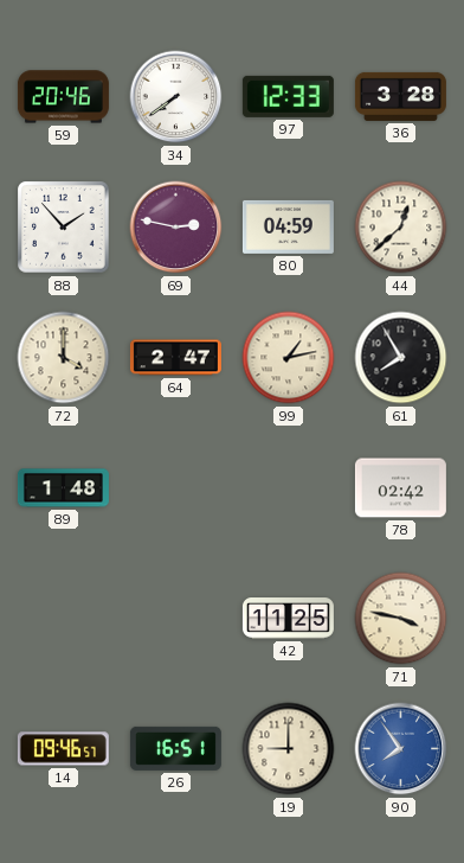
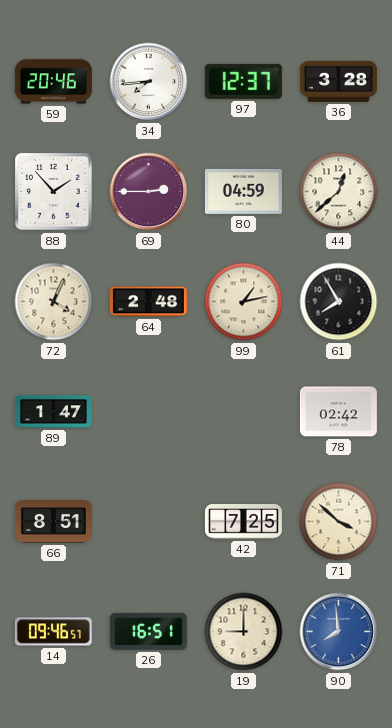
34: 7:39 -> 7:44 (149, 82)
97: 12:33 -> 12:37 (243, 81)
69: 2:47 -> 2:45 (149, 192)
72: 4:00 -> 4:04 (54, 302)
64: 2:47 -> 2:48 (148, 302)
89: 1:48 -> 1:47 (53, 412)
66: none -> 8:51 (53, 522)
42: 11:25 -> 7:25 (243, 522)
71: 3:47 -> 3:52 (339, 522)
90: 7:54 -> 7:59 (339, 632)
